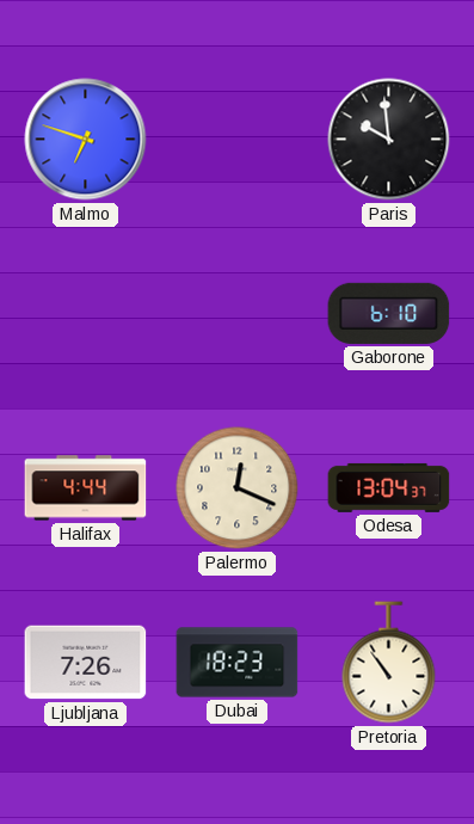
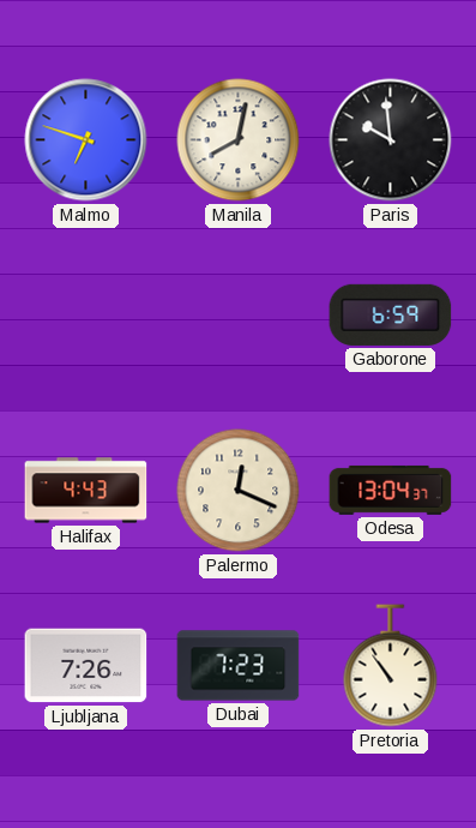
Manila: none -> 8:02 (239, 140)
Gaborone: 6:10 -> 6:59 (391, 314)
Halifax: 4:44 -> 4:43 (86, 491)
Dubai: 18:23 -> 7:23 (239, 666)
